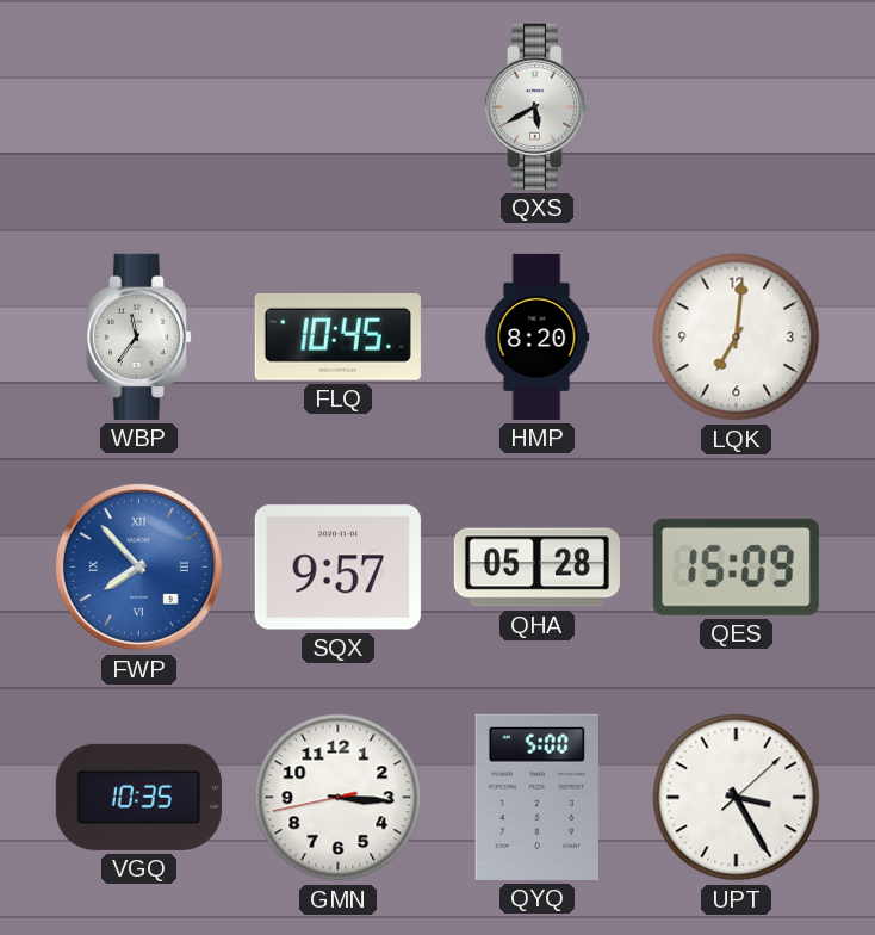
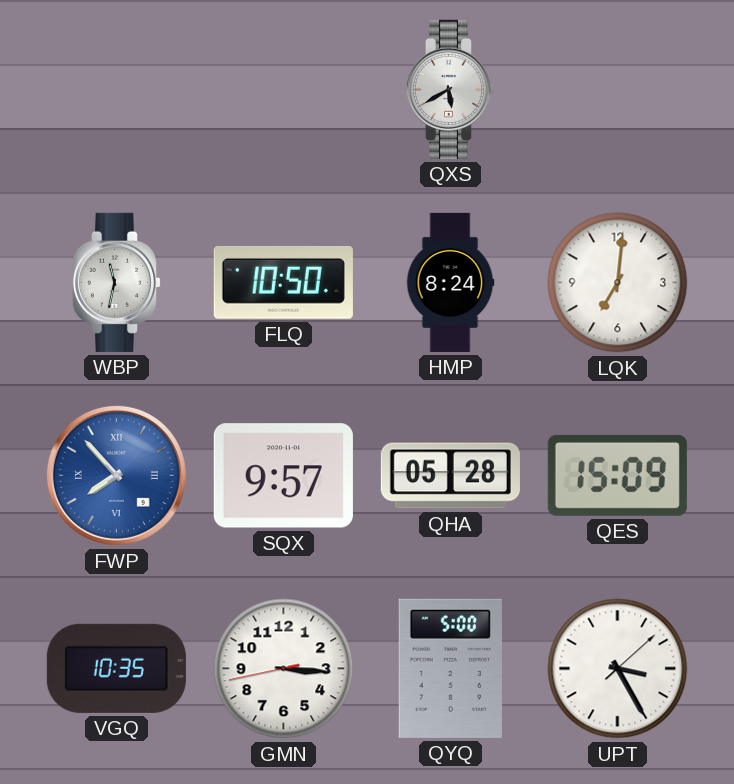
WBP: 11:36 -> 11:32 (116, 282)
FLQ: 10:45 -> 10:50 (283, 282)
HMP: 8:20 -> 8:24 (450, 282)
